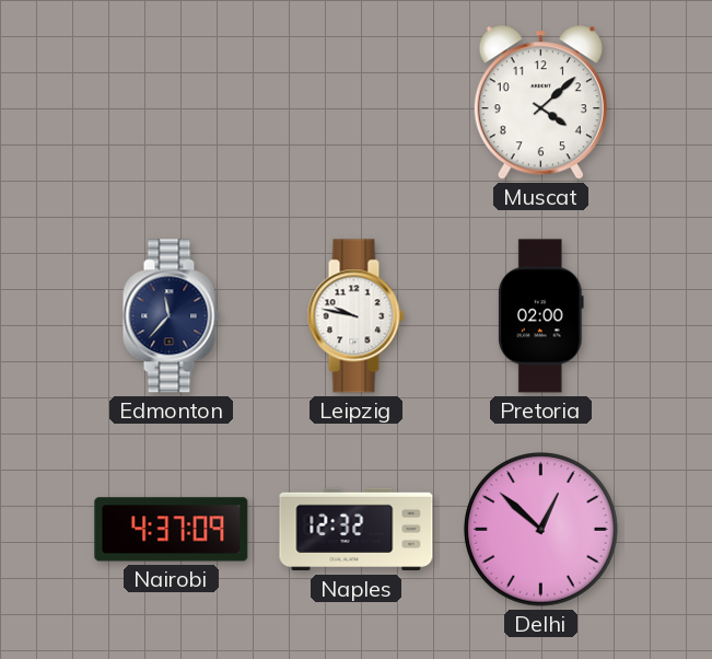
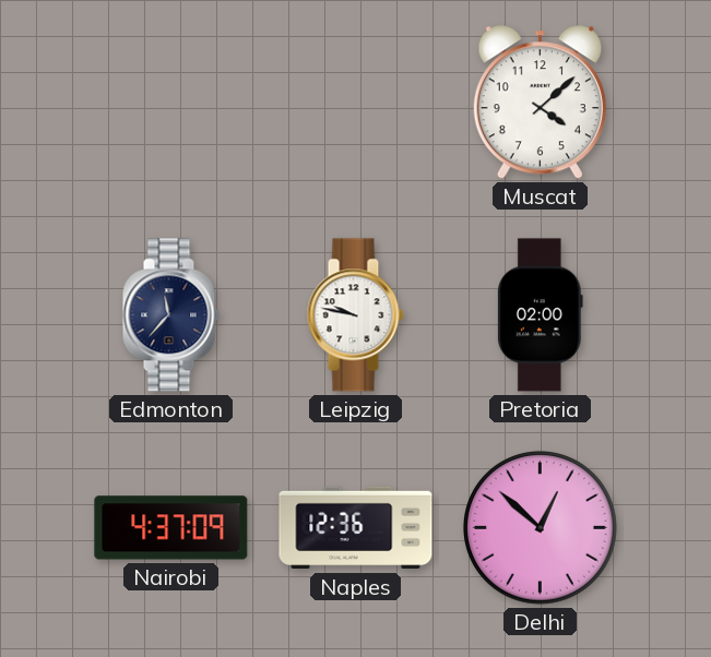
Naples: 12:32 -> 12:36 (356, 528)
